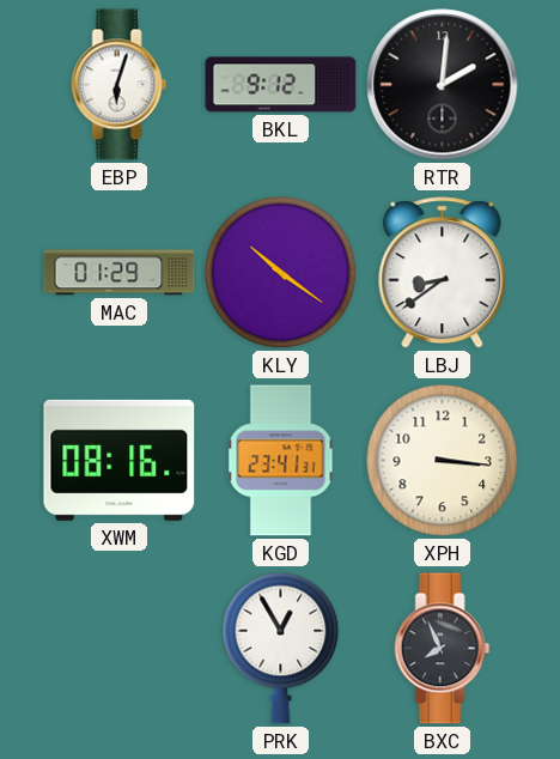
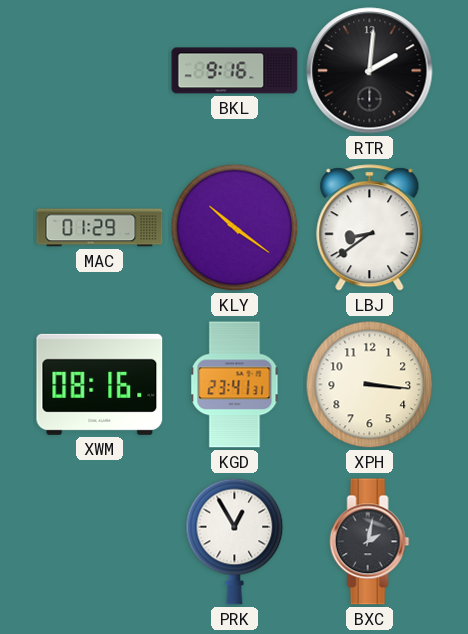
EBP: 6:03 -> none (120, 85)
BKL: 9:12 -> 9:16 (235, 71)
BXC: 7:56 -> 2:02 (370, 542)
